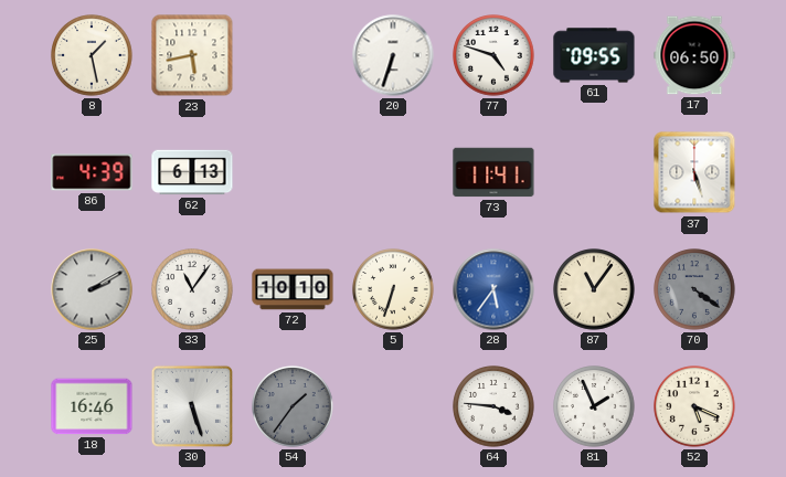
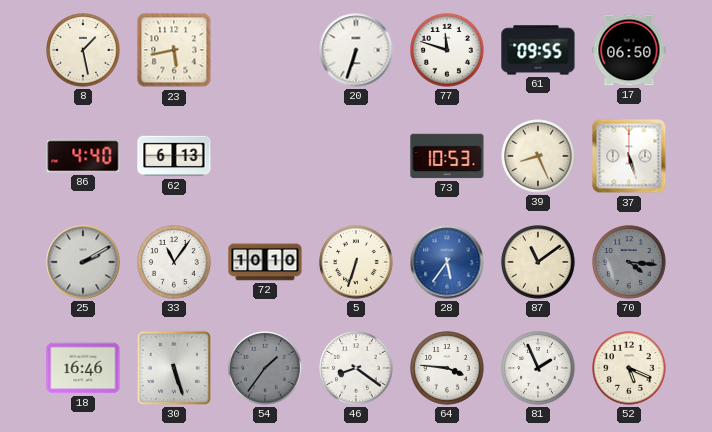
77: 4:48 -> 11:48 (447, 50)
86: 4:39 -> 4:40 (83, 156)
73: 11:41 -> 10:53 (447, 156)
39: none -> 8:26 (538, 156)
87: 11:06 -> 11:09 (538, 262)
70: 4:21 -> 4:16 (629, 262)
46: none -> 8:21 (356, 368)
